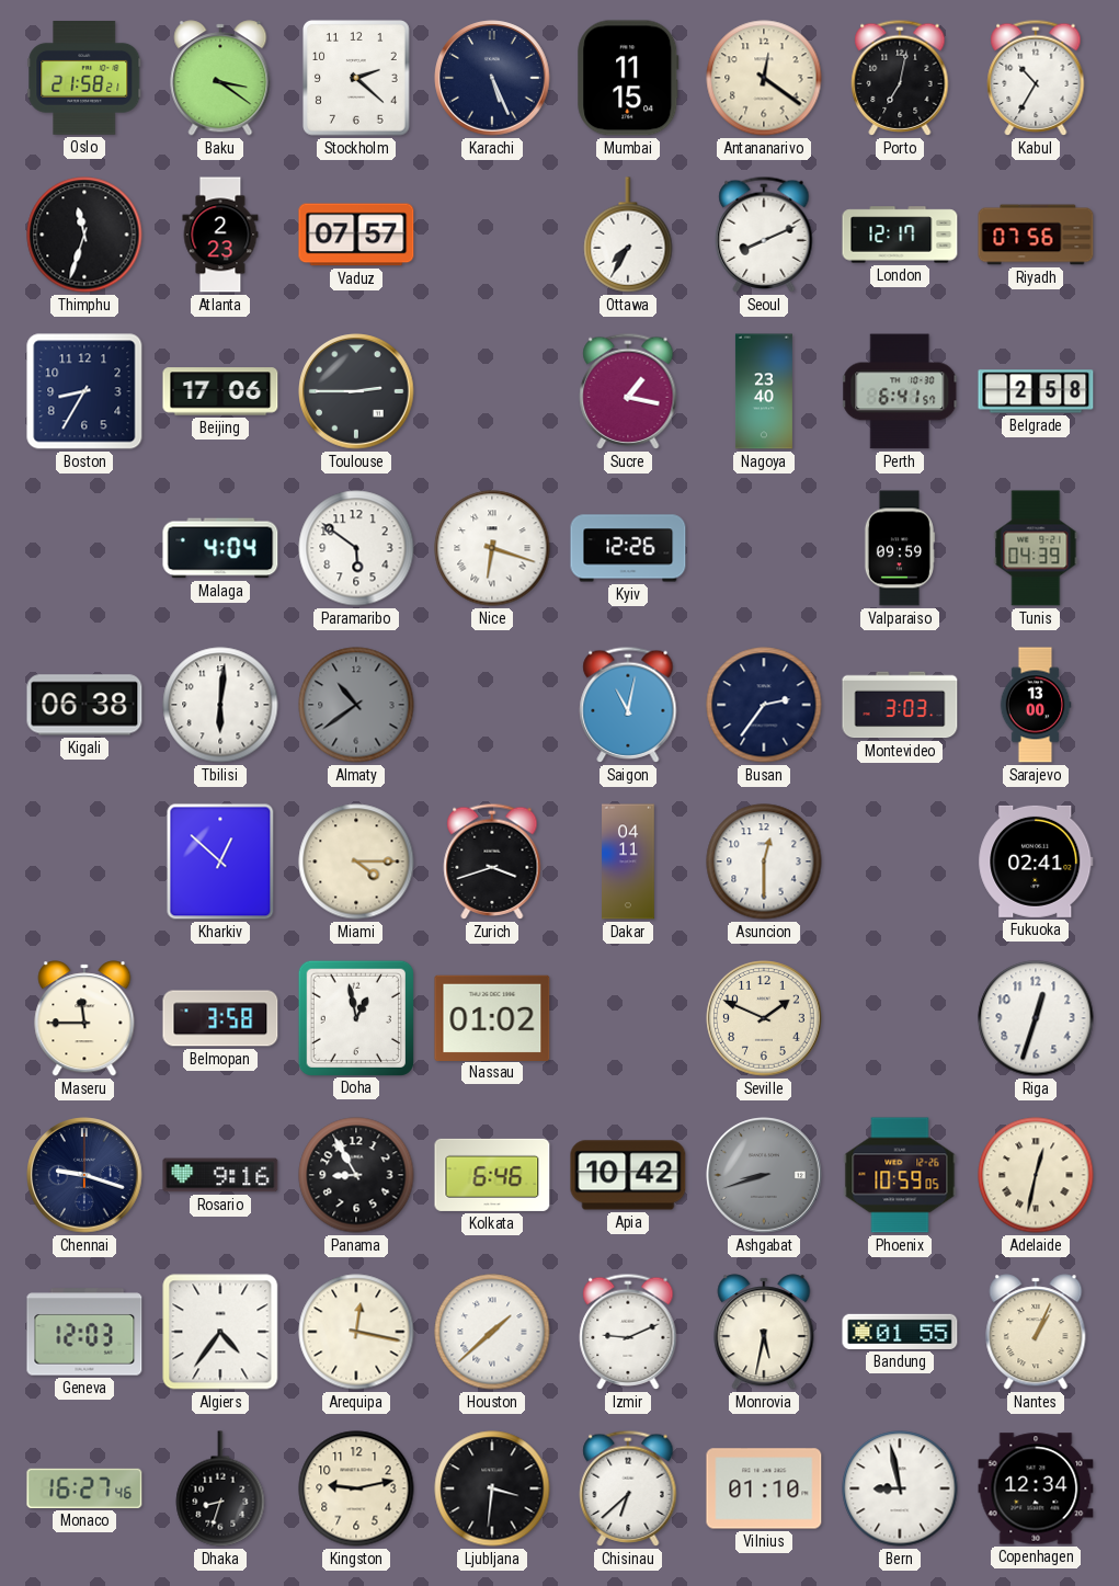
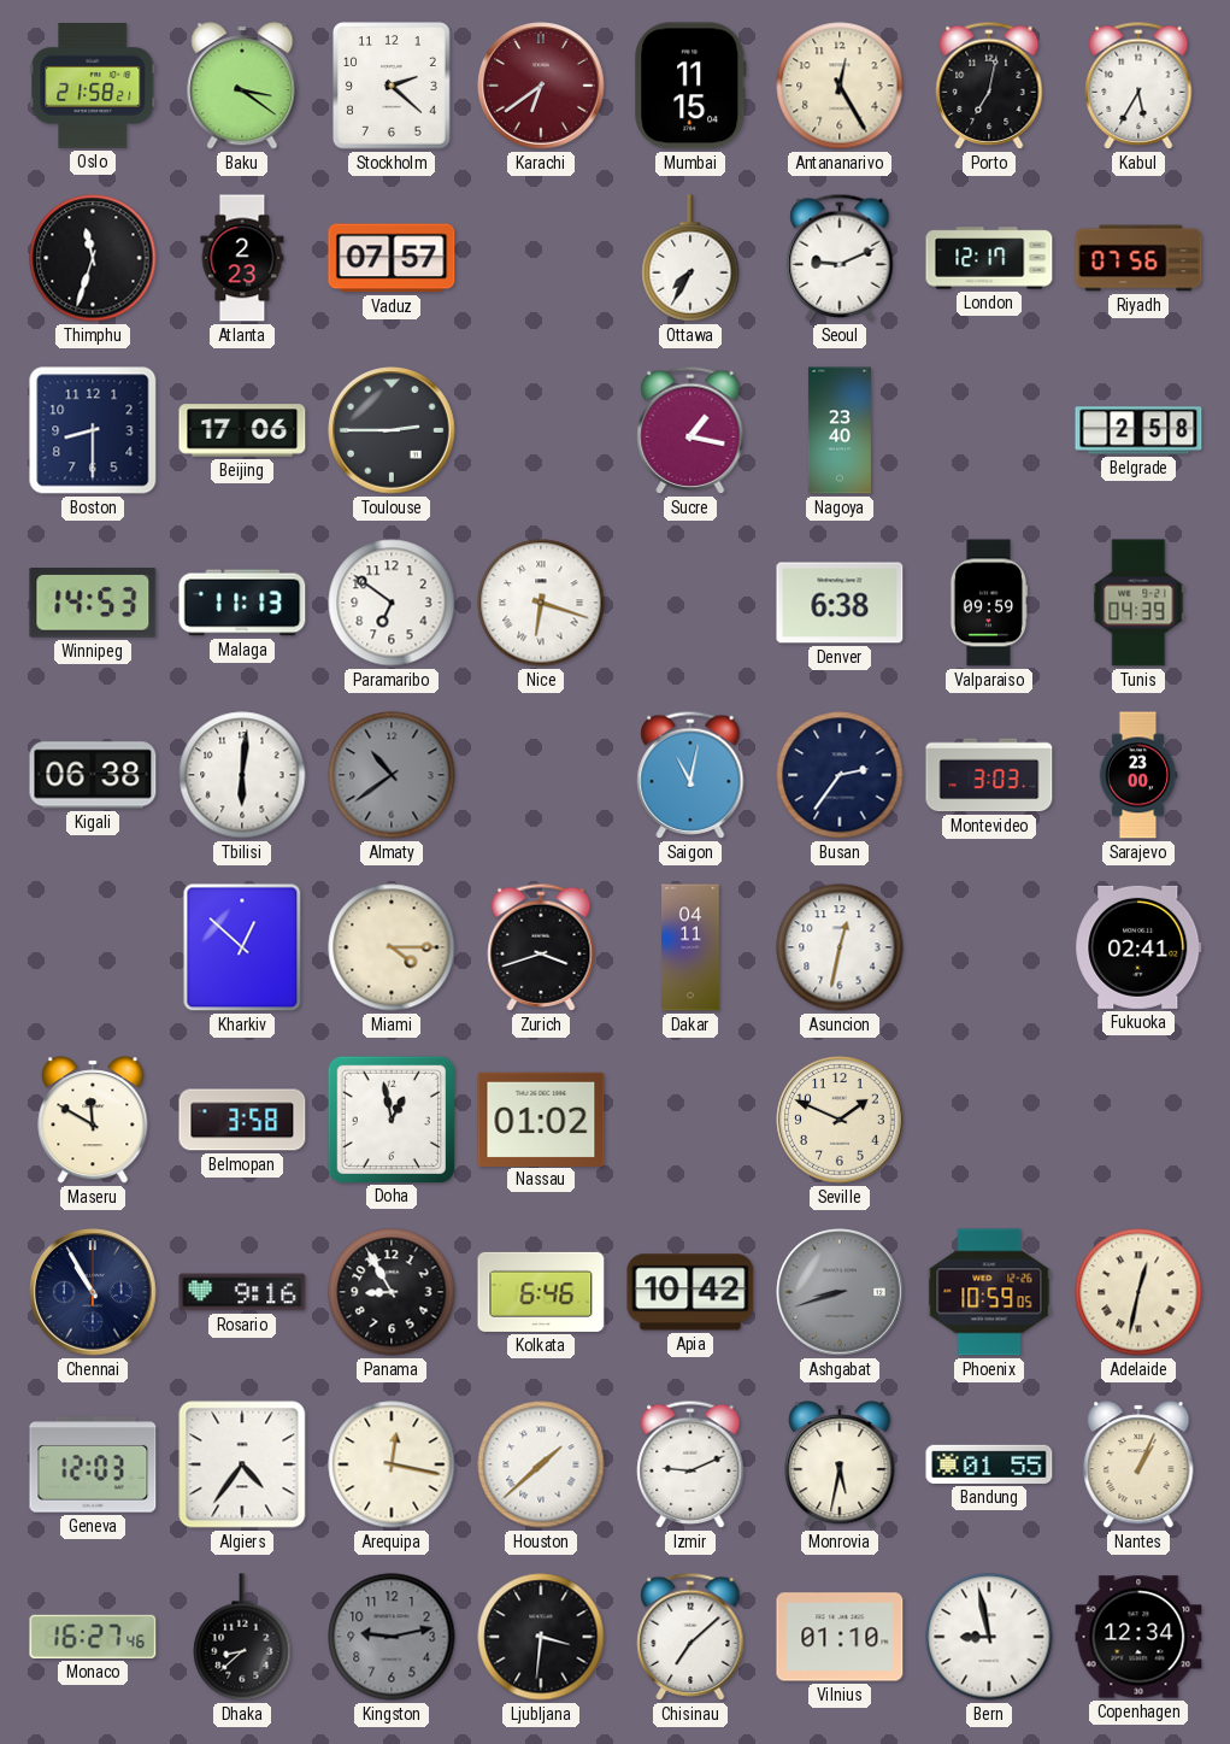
Karachi: 5:26 -> 6:39 (541, 86)
Karachi dial: navy -> burgundy (541, 86)
Antananarivo: 12:21 -> 12:25 (840, 86)
Kabul: 10:35 -> 5:35 (1138, 86)
Seoul: 8:11 -> 9:11 (840, 258)
Boston: 8:35 -> 8:30 (93, 430)
Perth: 6:41 -> none (901, 391)
Winnipeg: none -> 14:53 (93, 604)
Malaga: 4:04 -> 11:13 (242, 603)
Paramaribo: 5:51 -> 6:51 (392, 603)
Kyiv: 12:26 -> none (628, 548)
Denver: none -> 6:38 (840, 603)
Sarajevo: 13:00 -> 23:00 (1138, 775)
Asuncion: 12:30 -> 12:32 (840, 947)
Maseru: 11:45 -> 11:50 (93, 1120)
Riga: 12:33 -> none (1036, 1018)
Chennai: 9:18 -> 10:55 (93, 1292)
Dhaka: 8:33 -> 8:38 (242, 1637)
Kingston dial: cream -> grey (392, 1637)
Chisinau: 6:38 -> 7:08 (690, 1637)
